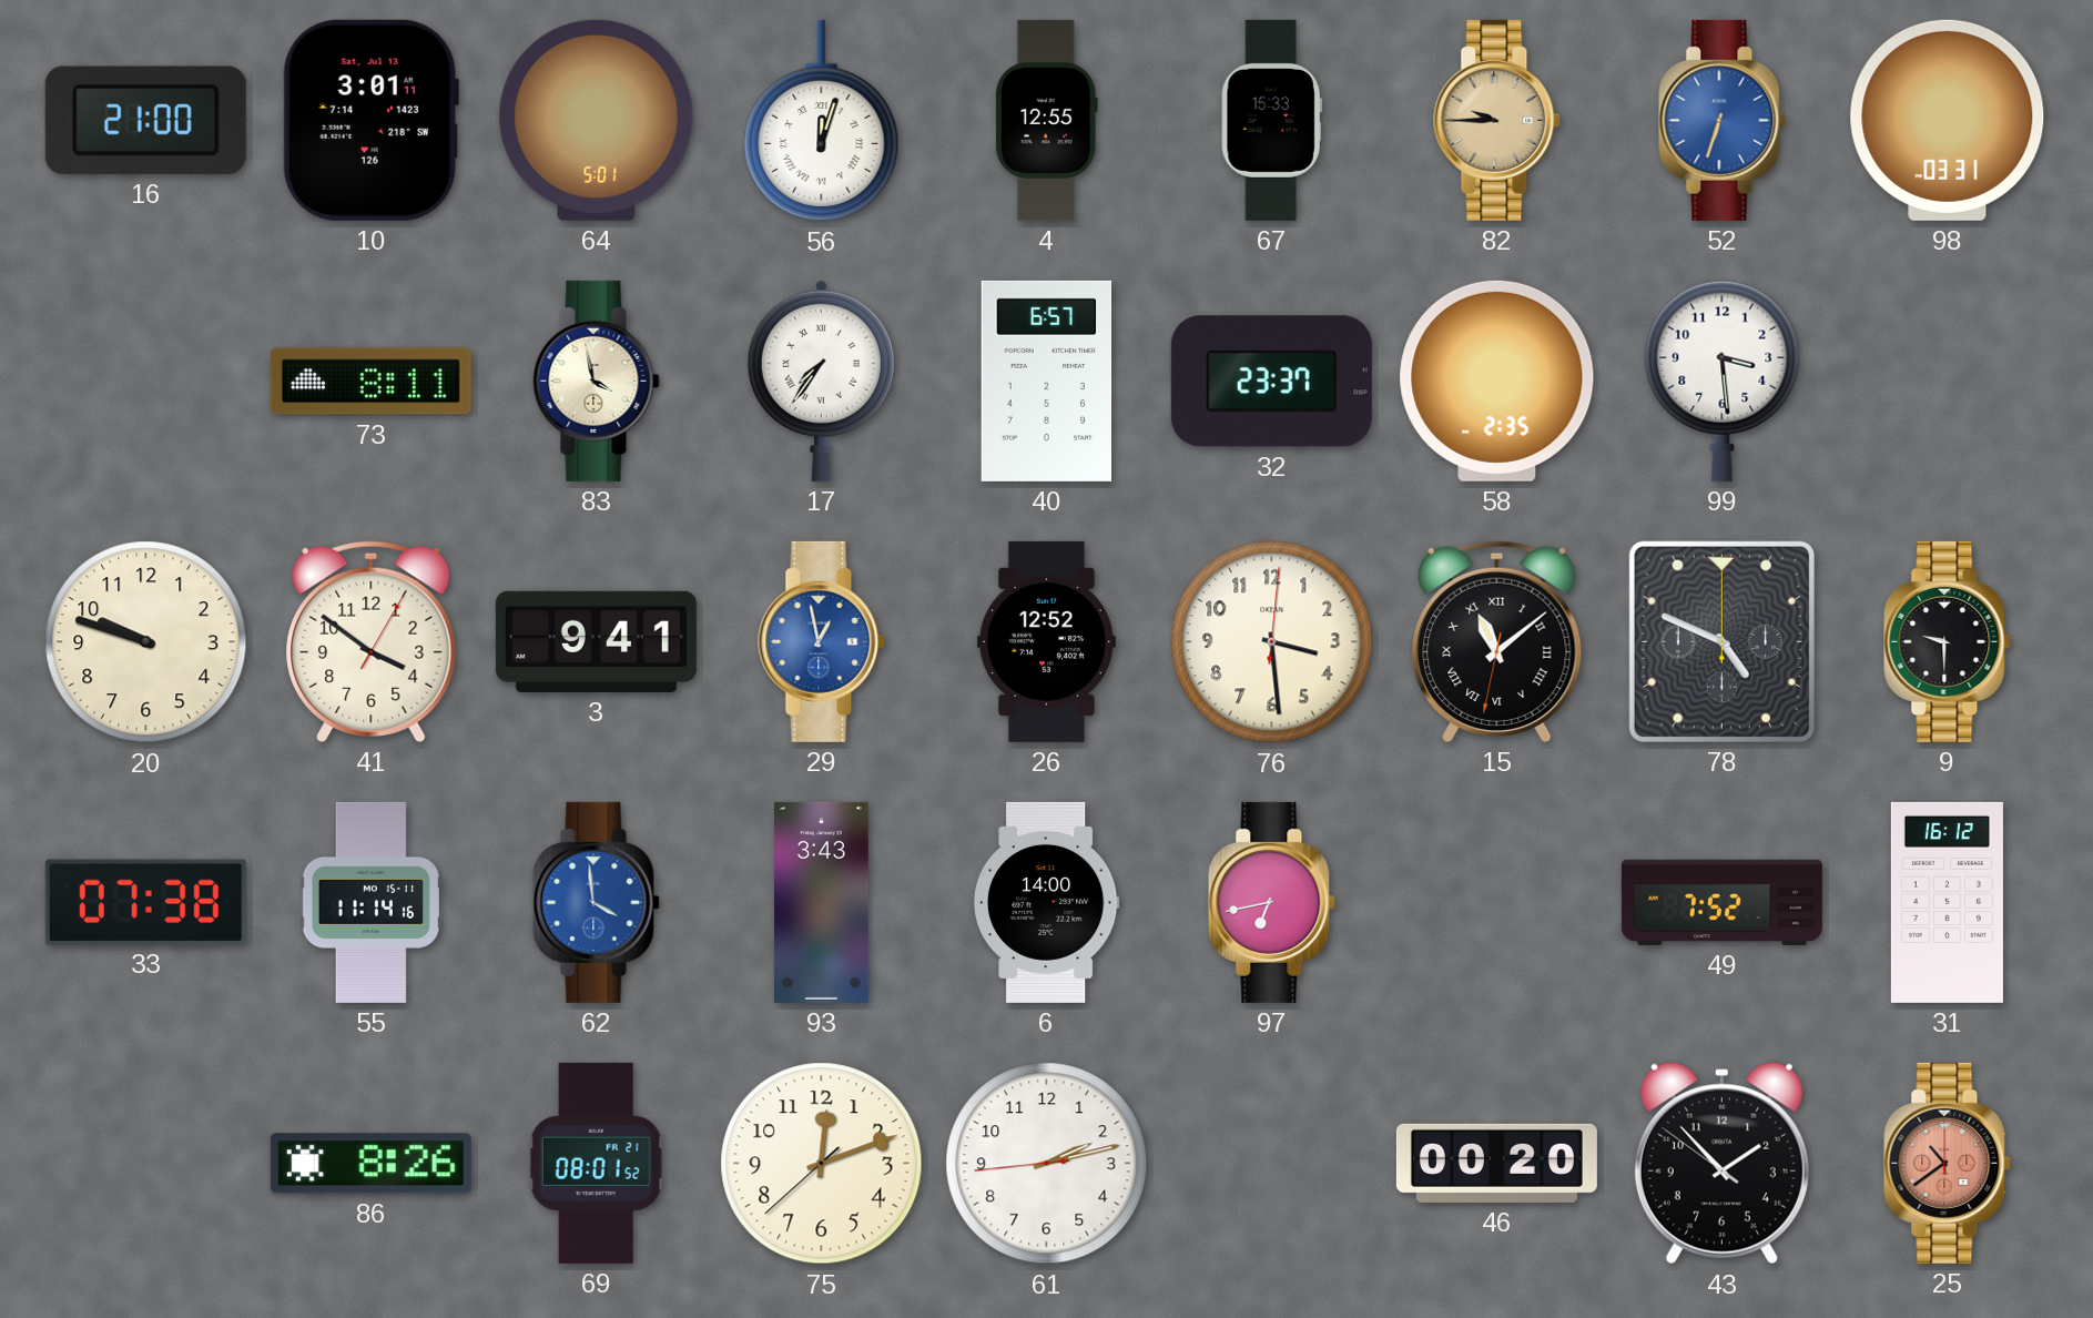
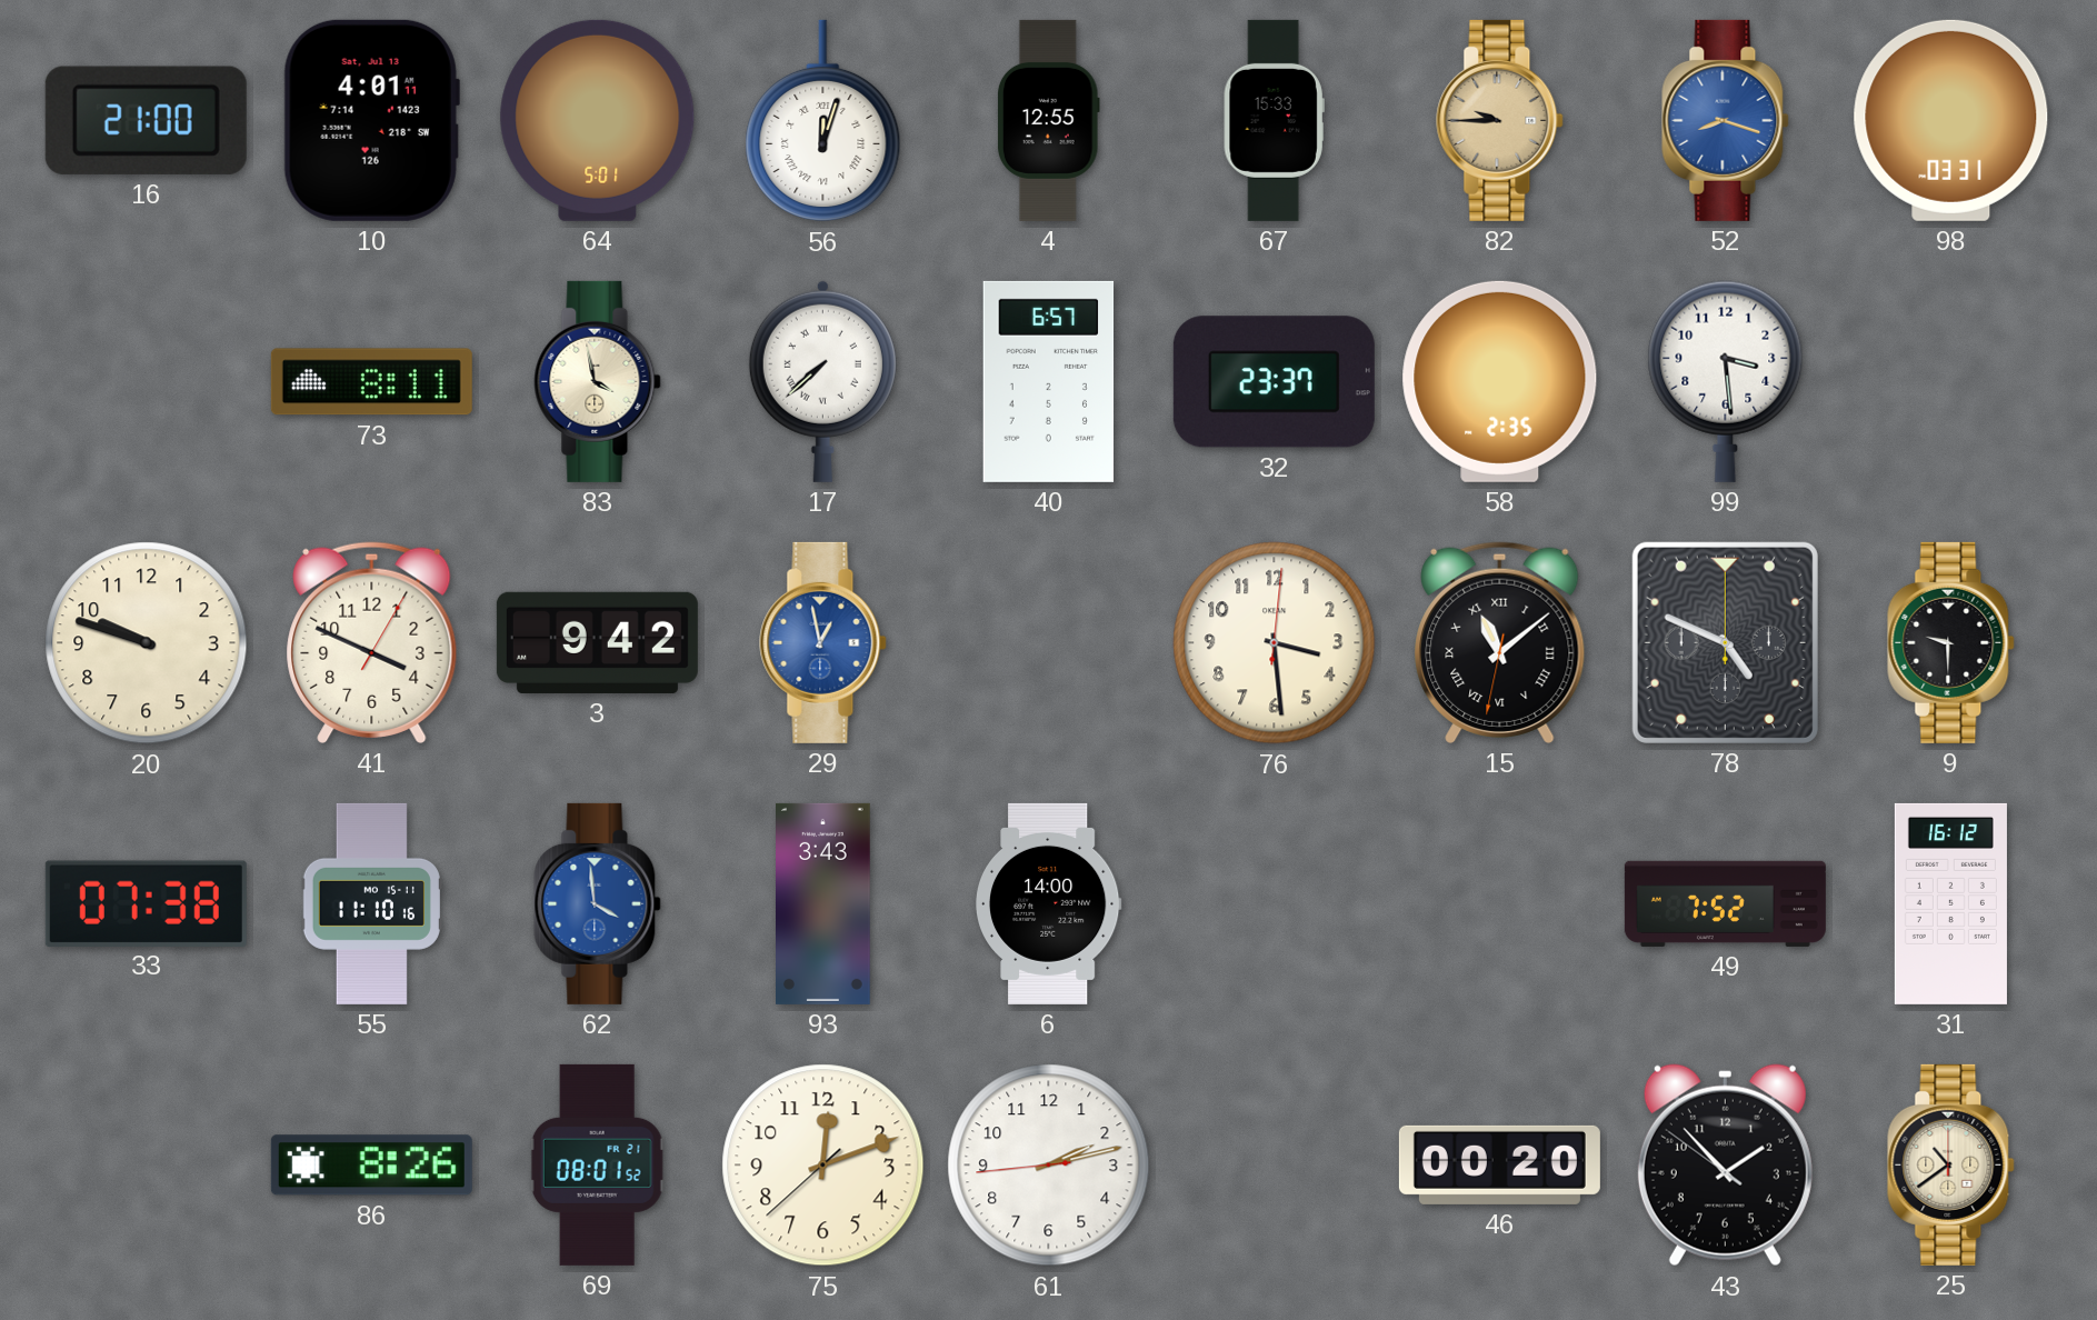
10: 3:01 -> 4:01 (371, 120)
52: 6:33 -> 8:18 (1726, 120)
17: 7:36 -> 7:38 (822, 381)
41: 3:51 -> 3:49 (372, 642)
3: 9:41 -> 9:42 (597, 642)
26: 12:52 -> none (1046, 641)
55: 11:14 -> 11:10 (371, 903)
97: 6:43 -> none (1272, 902)
25 dial: salmon -> cream (1951, 1164)
